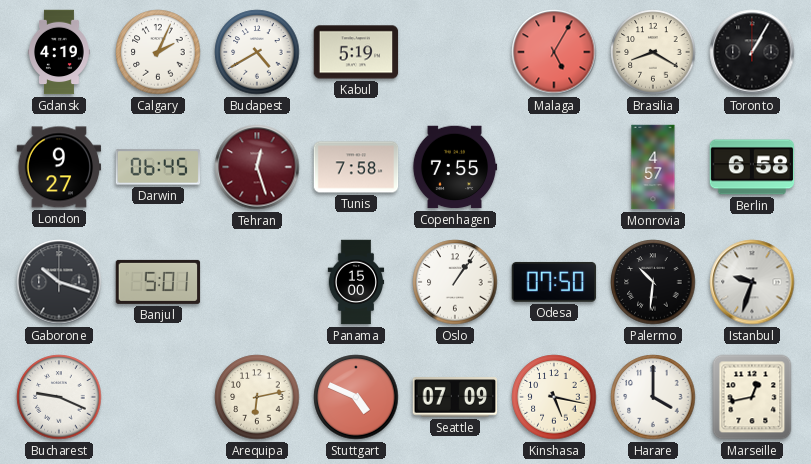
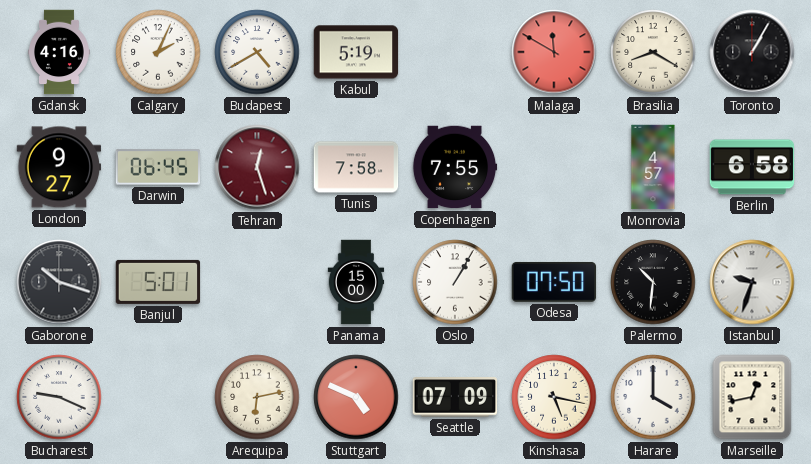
Gdansk: 4:19 -> 4:16 (60, 52)
Malaga: 5:05 -> 11:50 (554, 52)
Oslo: 1:06 -> 1:05 (455, 282)
